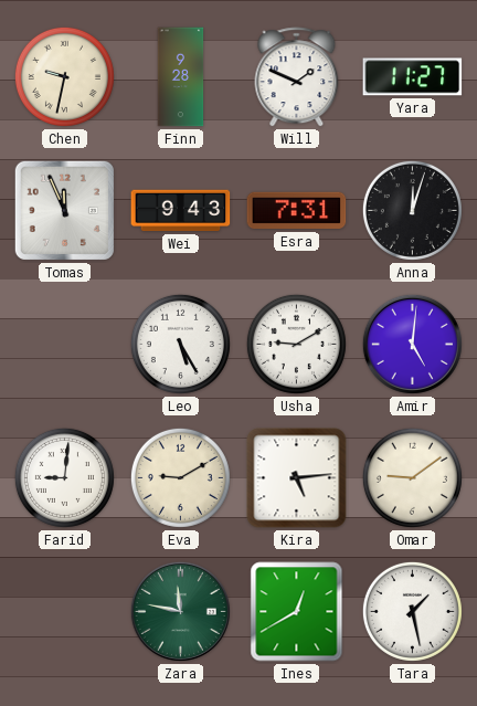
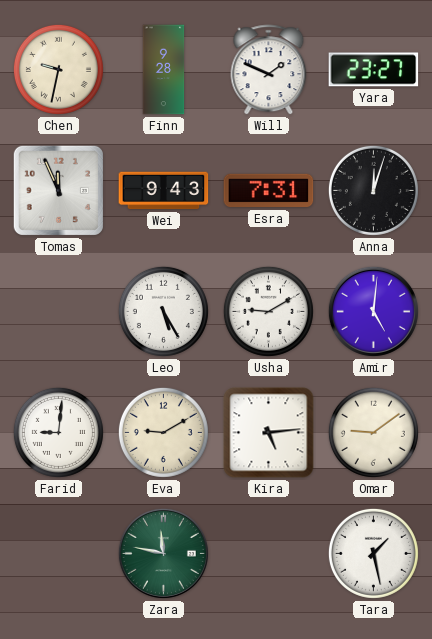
Yara: 11:27 -> 23:27 (374, 70)
Ines: 12:40 -> none (297, 612)
